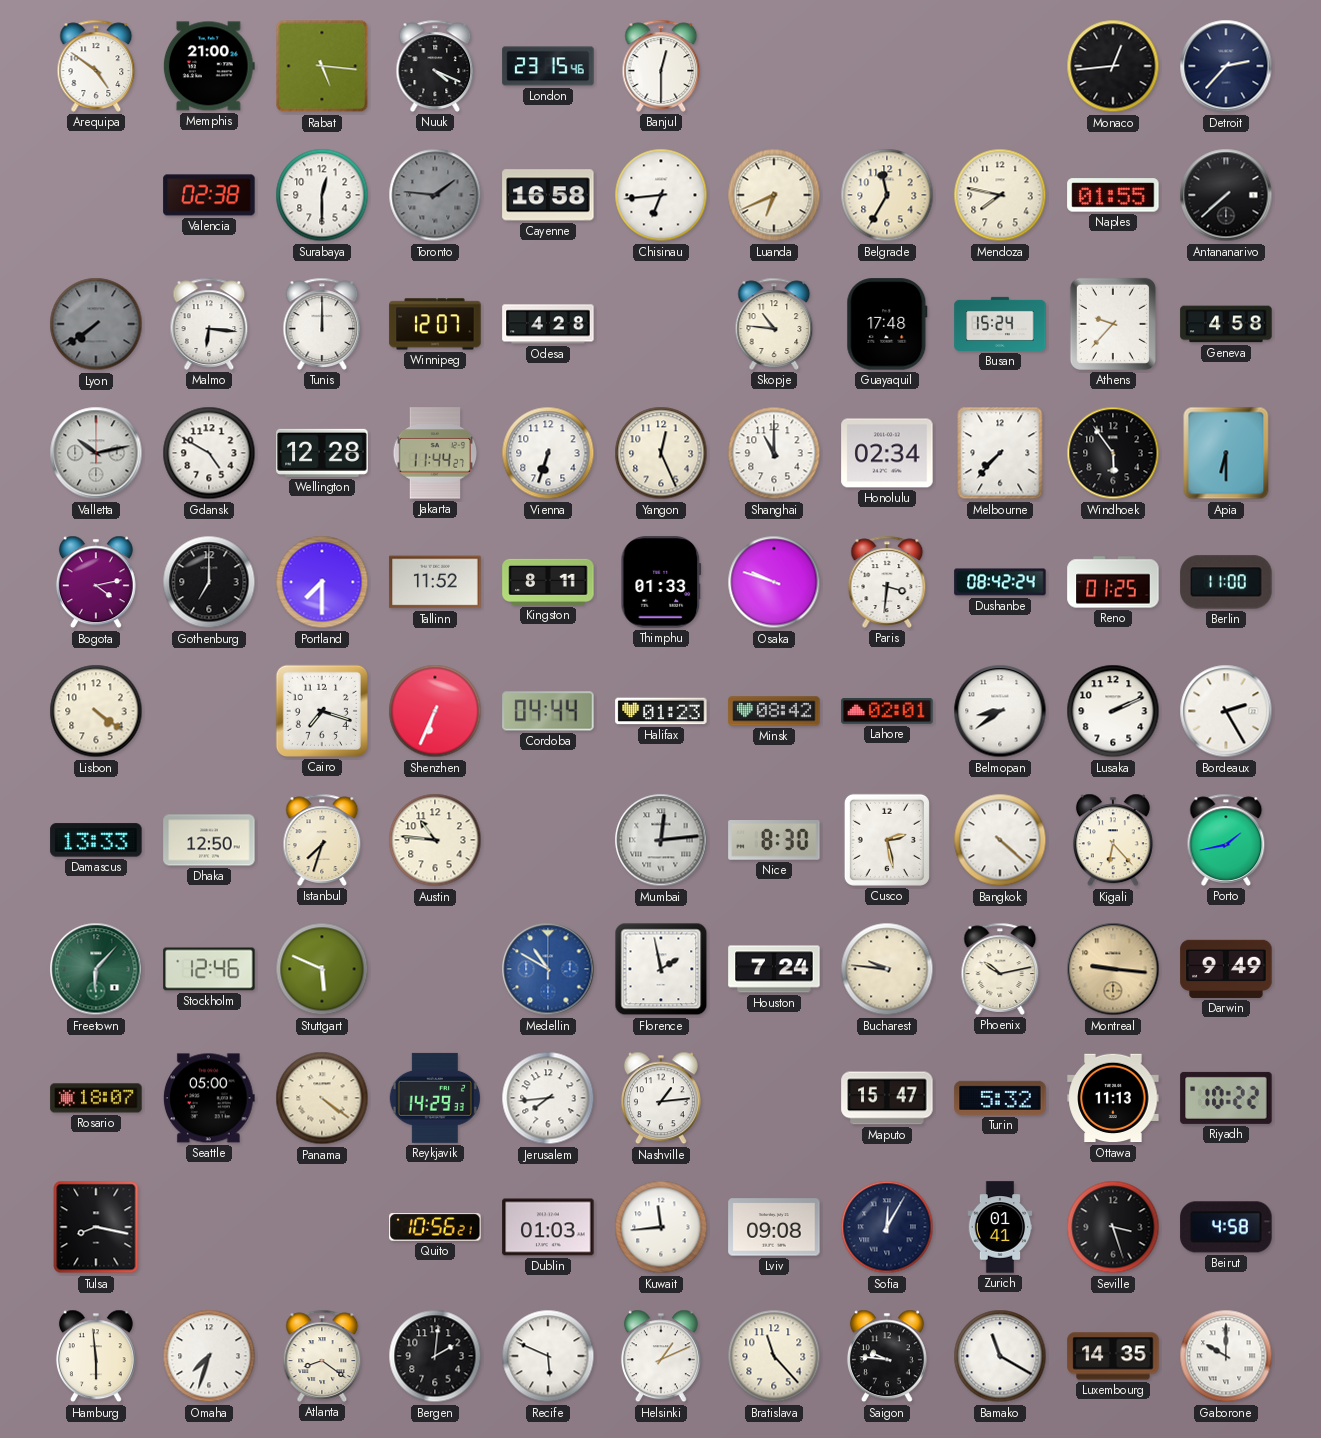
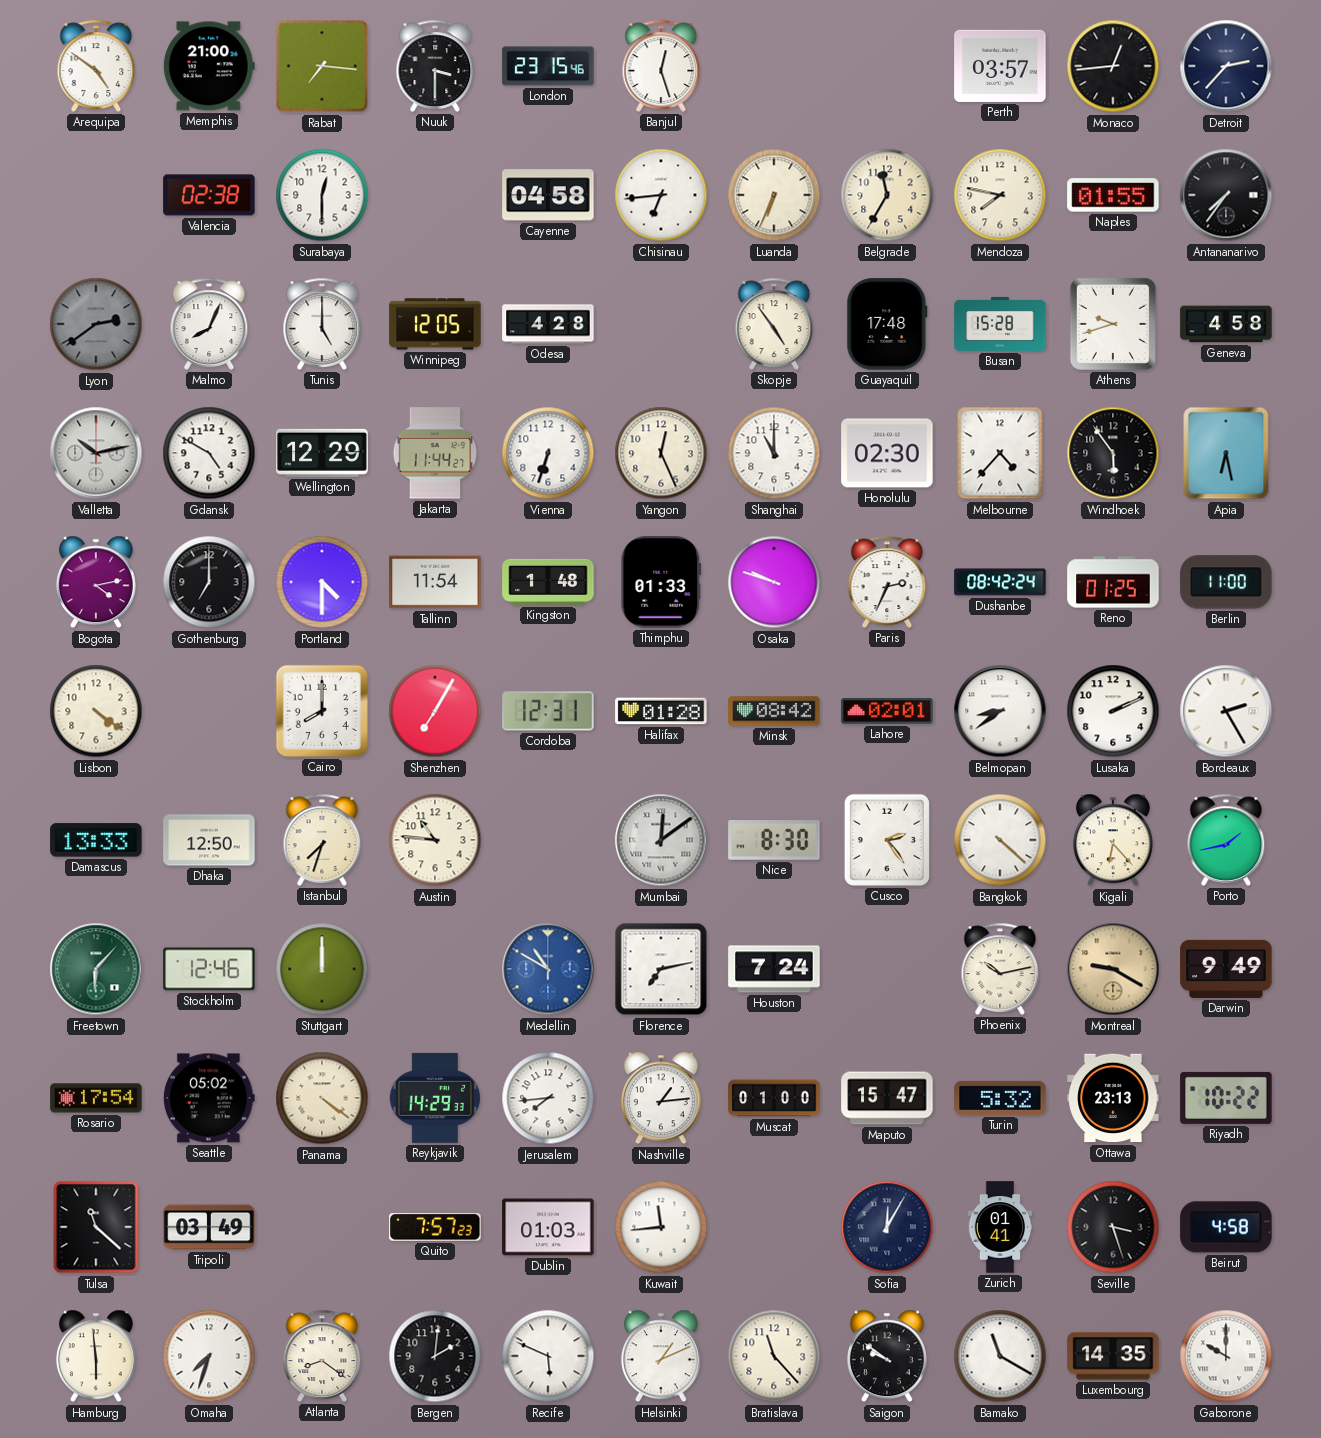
Rabat: 5:16 -> 7:16 (322, 66)
Nuuk: 4:19 -> 3:30 (435, 66)
Banjul: 12:30 -> 12:27 (661, 66)
Perth: none -> 03:57 (1000, 66)
Toronto: 1:46 -> none (435, 195)
Cayenne: 16:58 -> 04:58 (548, 195)
Luanda: 6:41 -> 6:34 (774, 195)
Antananarivo: 7:38 -> 7:36 (1226, 195)
Lyon: 7:39 -> 2:39 (96, 324)
Malmo: 6:16 -> 8:04 (209, 324)
Tunis: 12:00 -> 5:00 (322, 324)
Winnipeg: 12:07 -> 12:05 (435, 324)
Skopje: 10:46 -> 4:54 (774, 324)
Busan: 15:24 -> 15:28 (1000, 324)
Athens: 9:37 -> 9:42 (1113, 324)
Wellington: 12:28 -> 12:29 (322, 453)
Honolulu: 02:34 -> 02:30 (887, 453)
Melbourne: 7:37 -> 4:37 (1000, 453)
Apia: 6:30 -> 6:28 (1226, 453)
Portland: 7:30 -> 4:30 (322, 582)
Tallinn: 11:52 -> 11:54 (435, 582)
Kingston: 8:11 -> 1:48 (548, 582)
Paris: 3:31 -> 2:34 (887, 582)
Cairo: 7:18 -> 8:00 (322, 711)
Shenzhen: 6:34 -> 7:05 (435, 711)
Cordoba: 04:44 -> 12:31 (548, 711)
Halifax: 01:23 -> 01:28 (661, 711)
Mumbai: 12:14 -> 12:09 (661, 840)
Cusco: 2:28 -> 2:24 (887, 840)
Stuttgart: 5:49 -> 12:00 (322, 969)
Florence: 1:58 -> 7:13 (661, 969)
Bucharest: 9:46 -> none (887, 969)
Montreal: 9:16 -> 9:20 (1113, 969)
Rosario: 18:07 -> 17:54 (96, 1098)
Seattle: 05:00 -> 05:02 (209, 1098)
Muscat: none -> 01:00 (774, 1098)
Ottawa: 11:13 -> 23:13 (1113, 1098)
Tulsa: 8:17 -> 11:22 (96, 1227)
Tripoli: none -> 03:49 (209, 1227)
Quito: 10:56 -> 7:57 (435, 1227)
Lviv: 09:08 -> none (774, 1227)
Saigon: 9:46 -> 9:51 (887, 1356)
